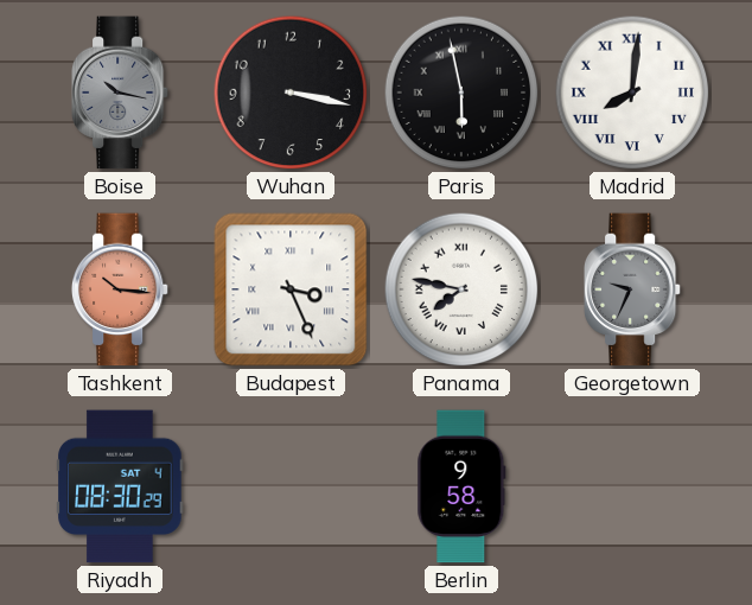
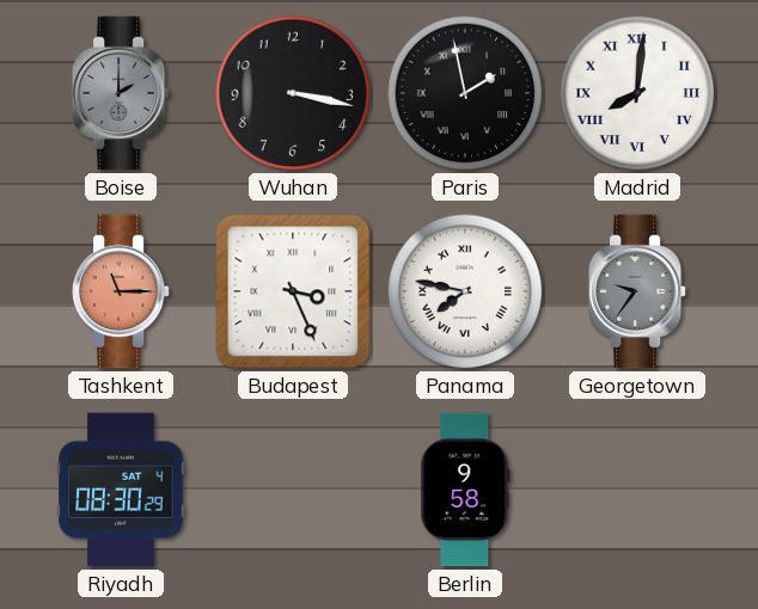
Boise: 10:17 -> 2:00 (121, 93)
Paris: 5:58 -> 1:58 (465, 93)
Tashkent: 10:16 -> 11:15 (121, 291)
Georgetown: 9:34 -> 9:36 (637, 291)
